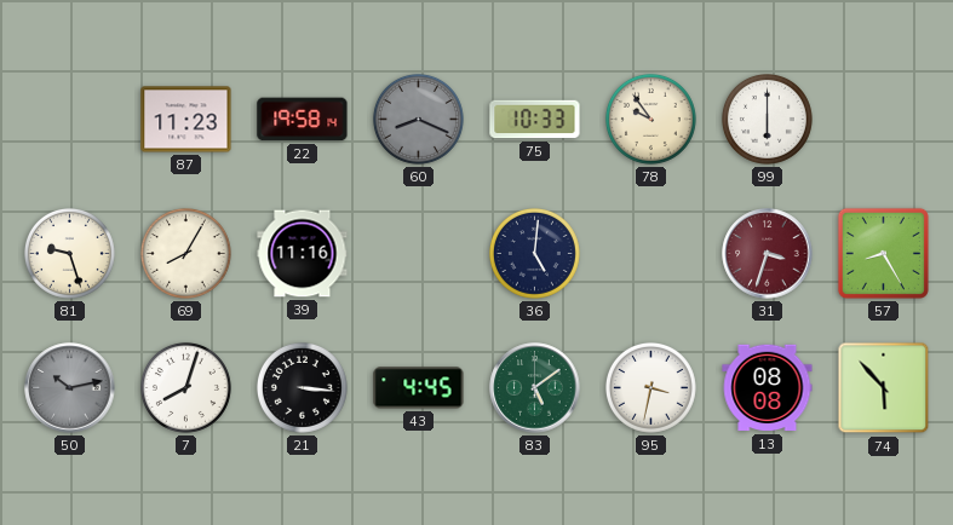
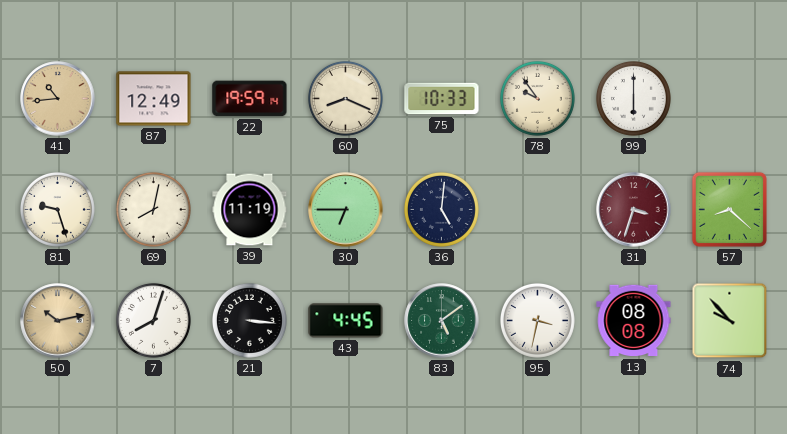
41: none -> 10:44 (58, 99)
87: 11:23 -> 12:49 (154, 99)
22: 19:58 -> 19:59 (250, 99)
60 dial: grey -> cream (345, 98)
69: 8:05 -> 8:02 (153, 209)
39: 11:16 -> 11:19 (250, 210)
30: none -> 6:45 (346, 210)
57: 8:25 -> 8:22 (729, 209)
50 dial: grey -> champagne (58, 321)
74: 5:53 -> 9:53 (730, 321)
